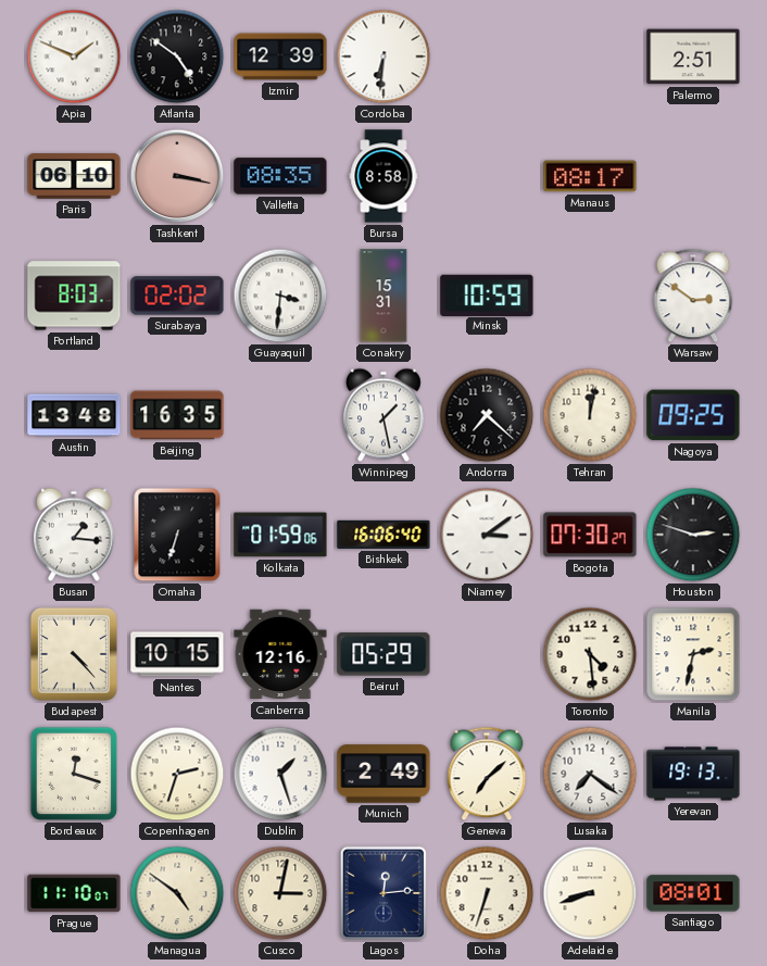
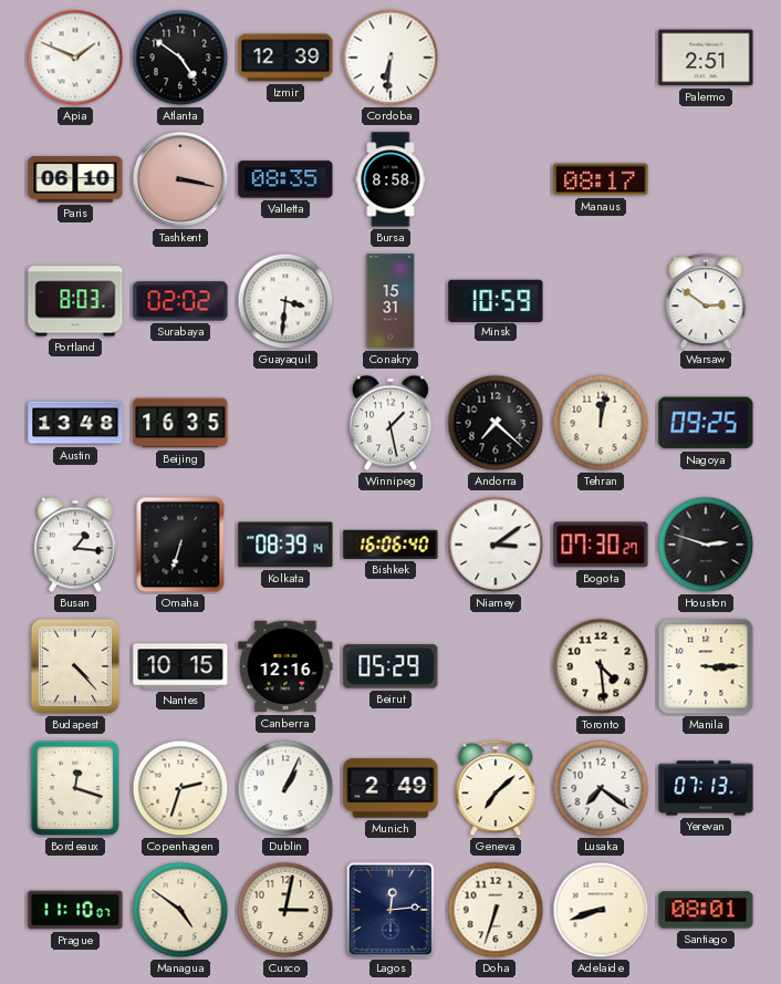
Kolkata: 01:59 -> 08:39 (285, 545)
Manila: 2:32 -> 3:15 (706, 666)
Dublin: 1:27 -> 1:04 (285, 788)
Yerevan: 19:13 -> 07:13 (706, 788)
